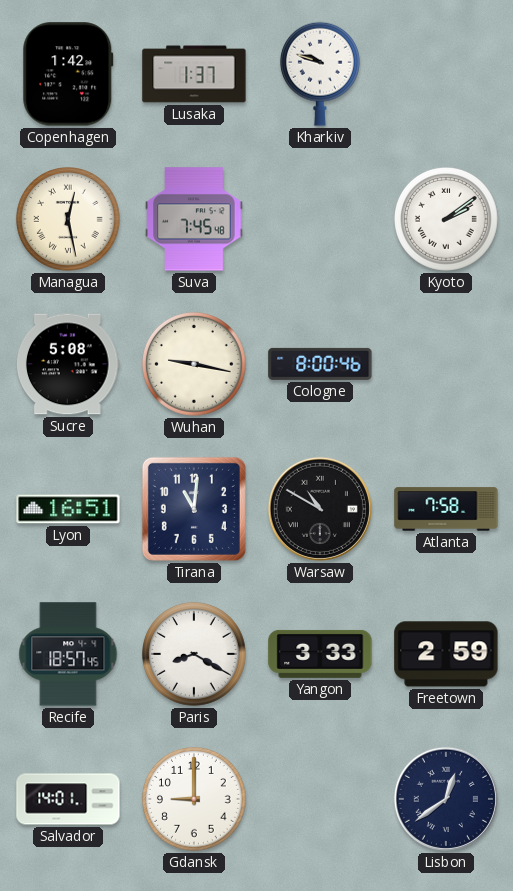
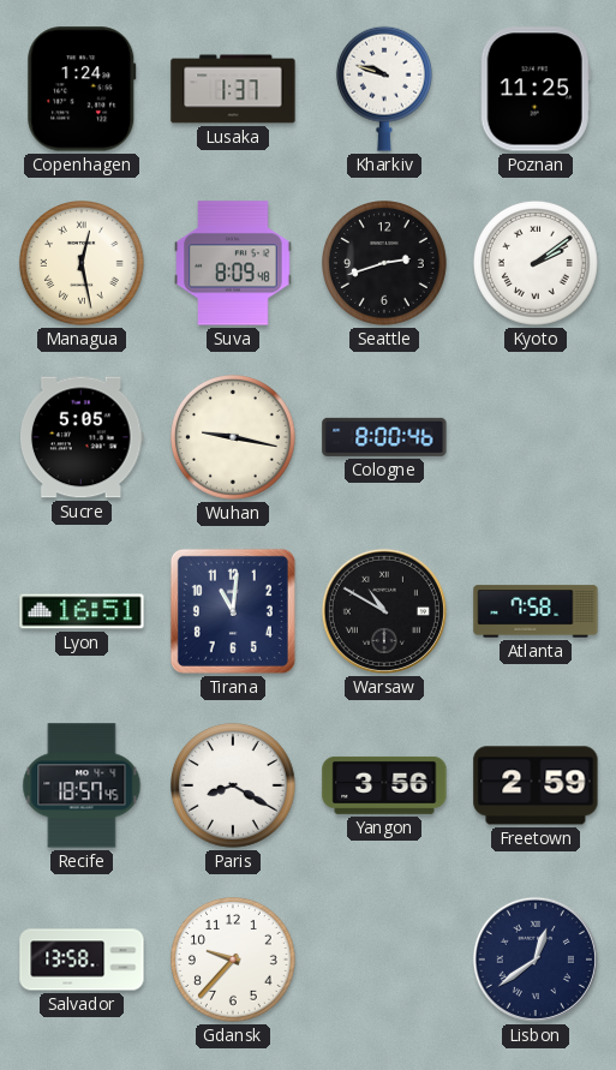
Copenhagen: 1:42 -> 1:24 (82, 89)
Poznan: none -> 11:25 (536, 89)
Suva: 7:45 -> 8:09 (233, 263)
Seattle: none -> 2:42 (385, 264)
Sucre: 5:08 -> 5:05 (82, 437)
Yangon: 3:33 -> 3:56 (384, 785)
Salvador: 14:01 -> 13:58 (82, 960)
Gdansk: 9:00 -> 9:37 (234, 961)
